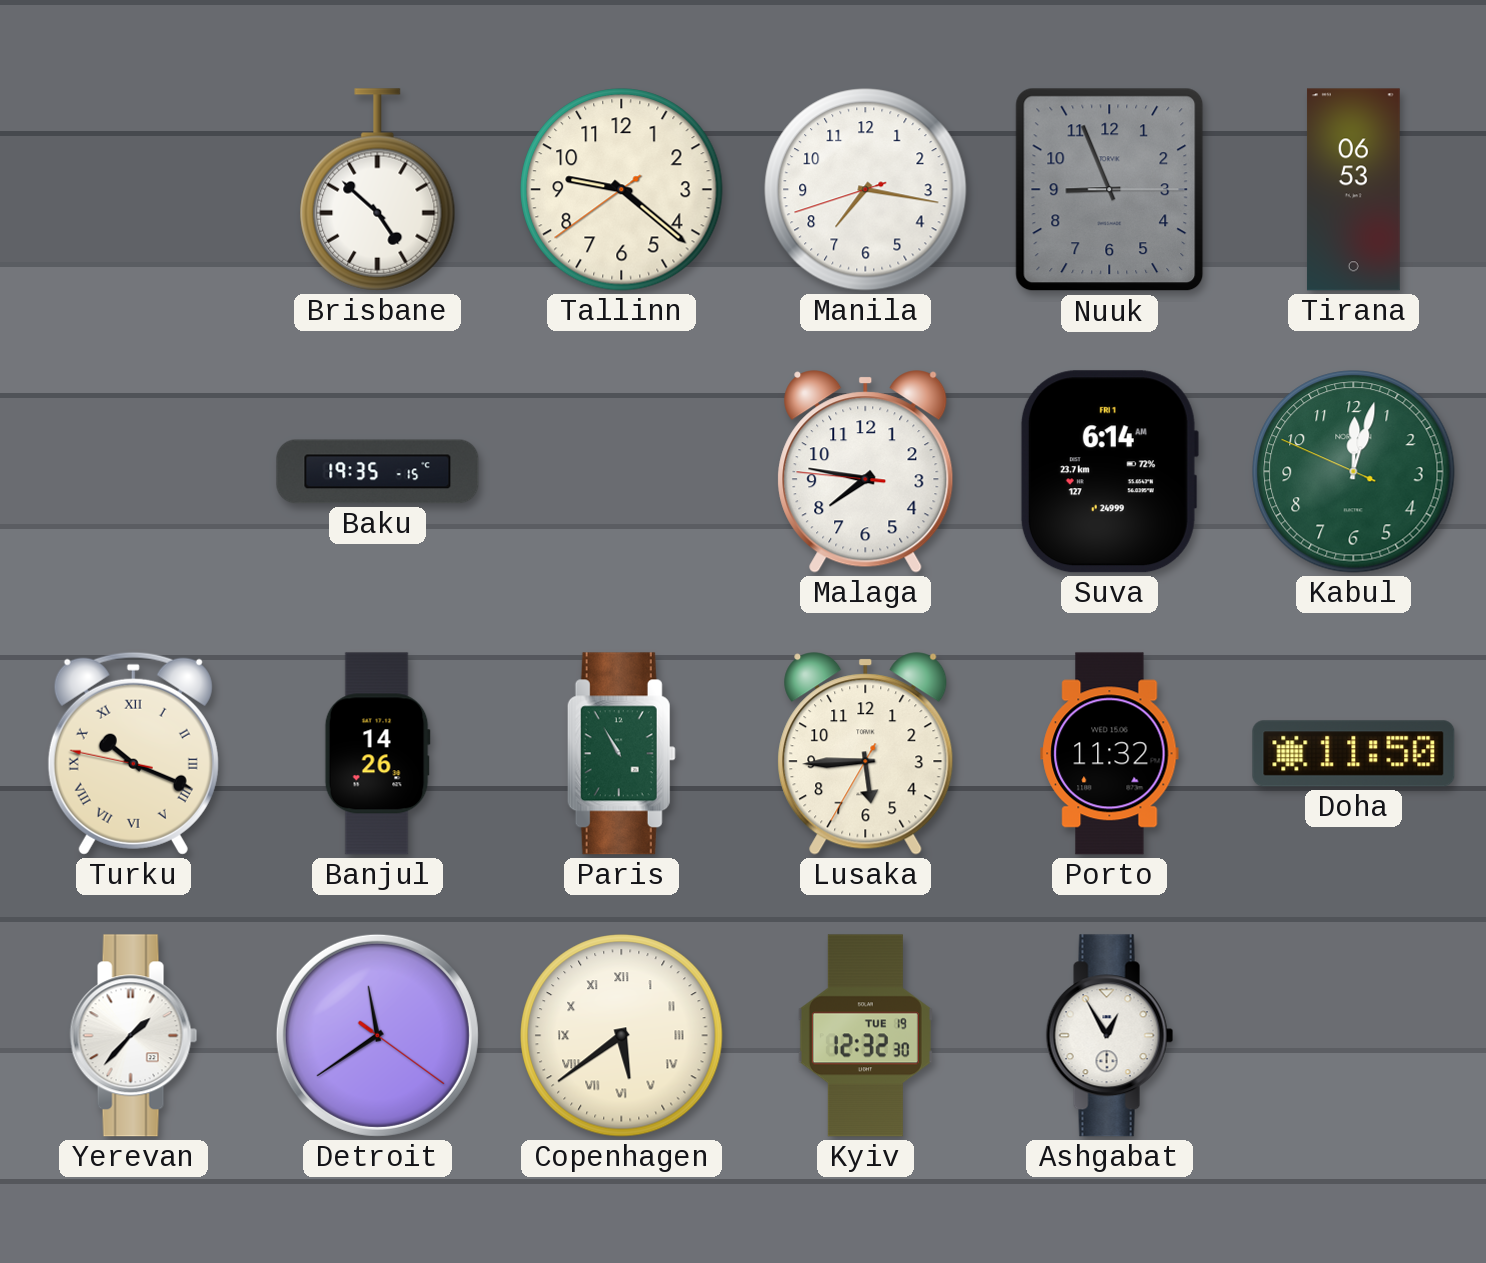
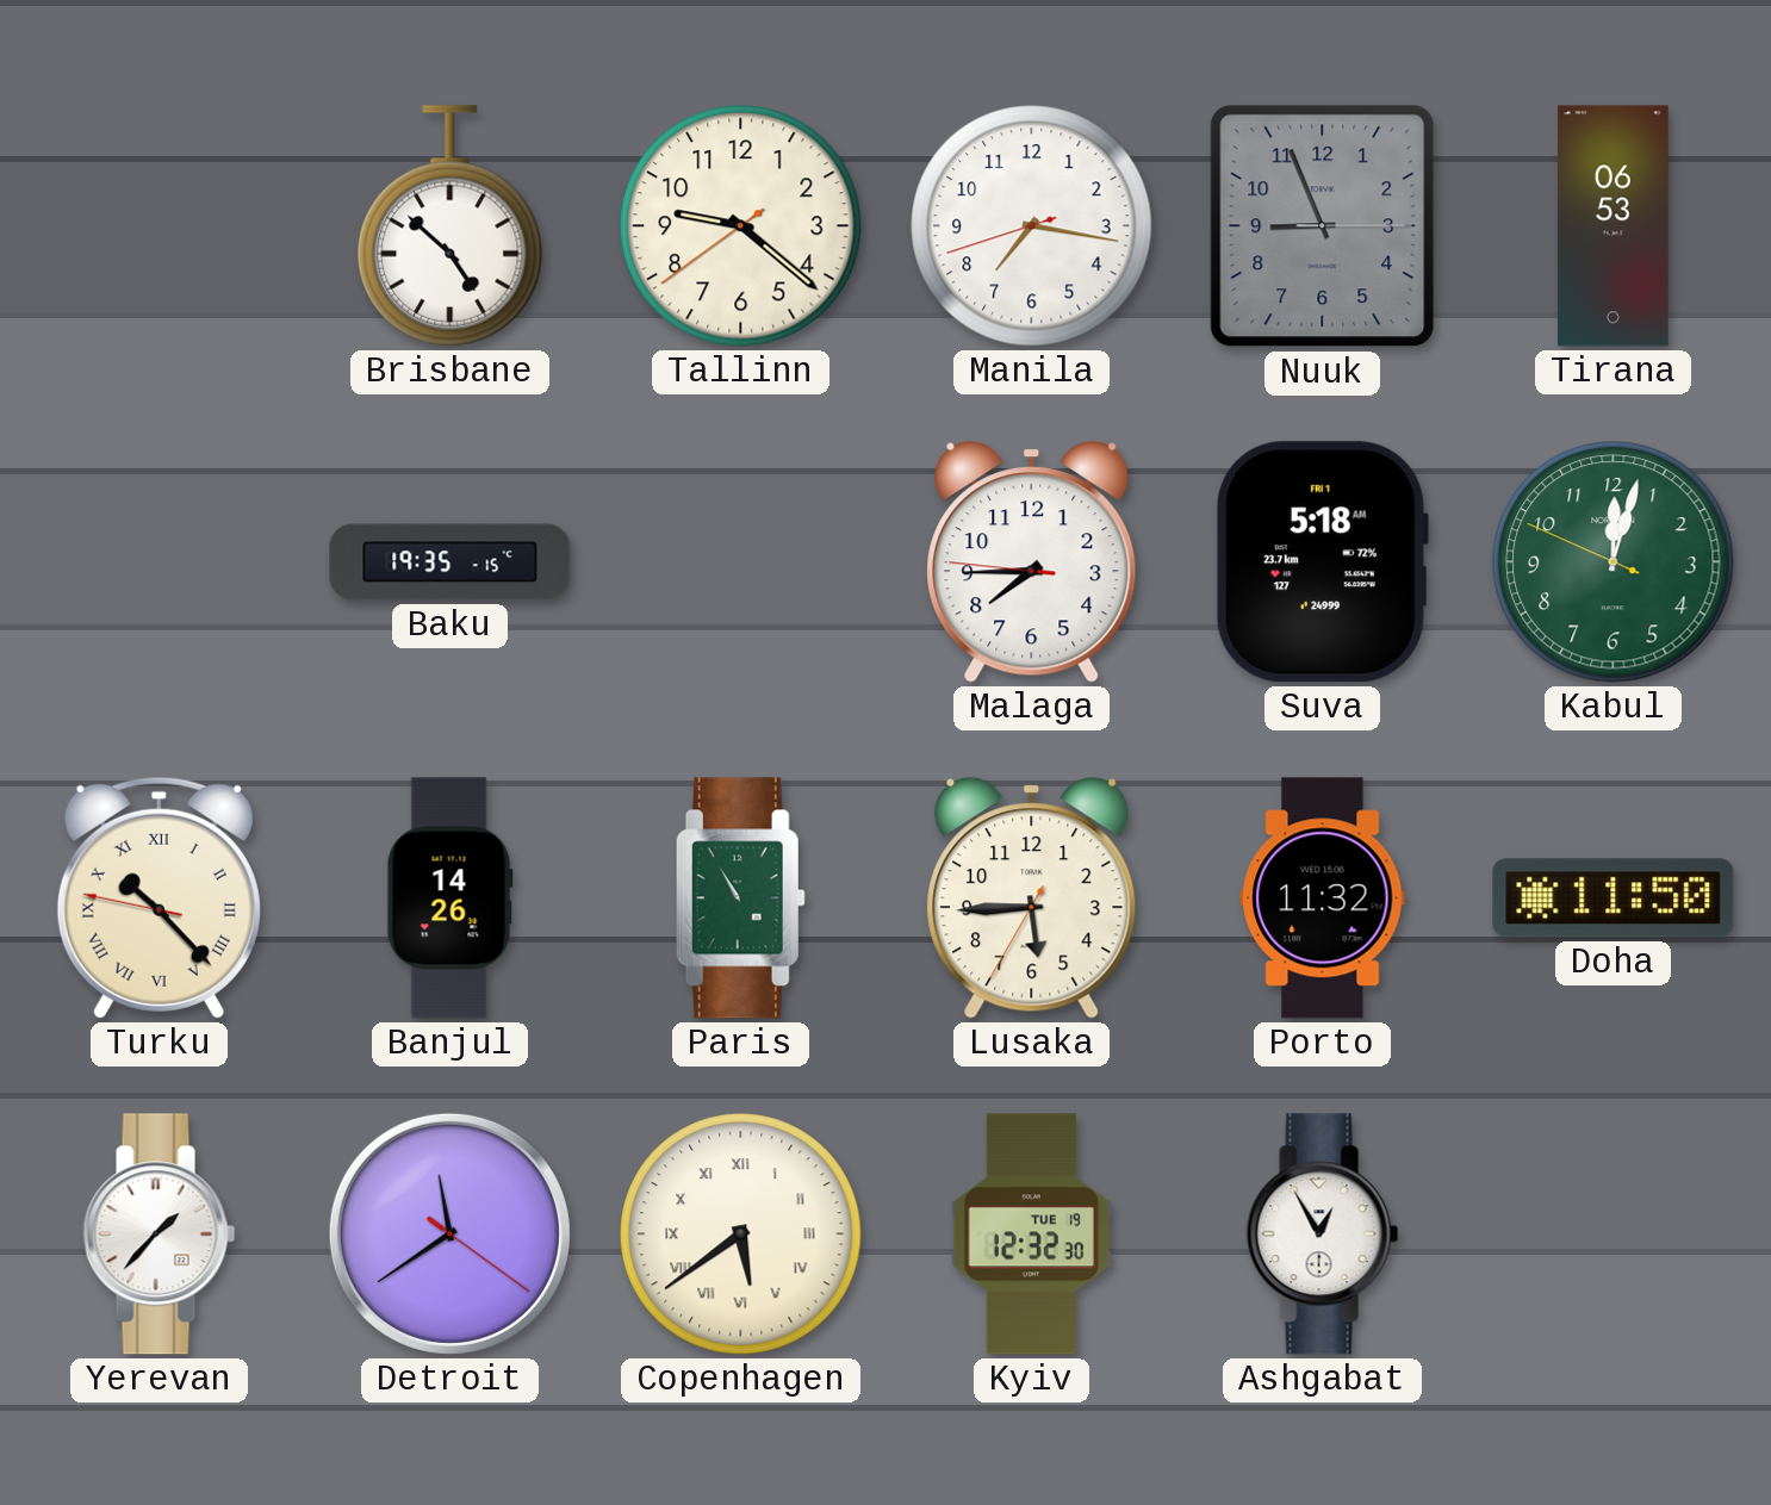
Malaga: 7:46 -> 7:44 (1032, 562)
Suva: 6:14 -> 5:18 (1322, 562)
Turku: 10:18 -> 10:22 (159, 897)
